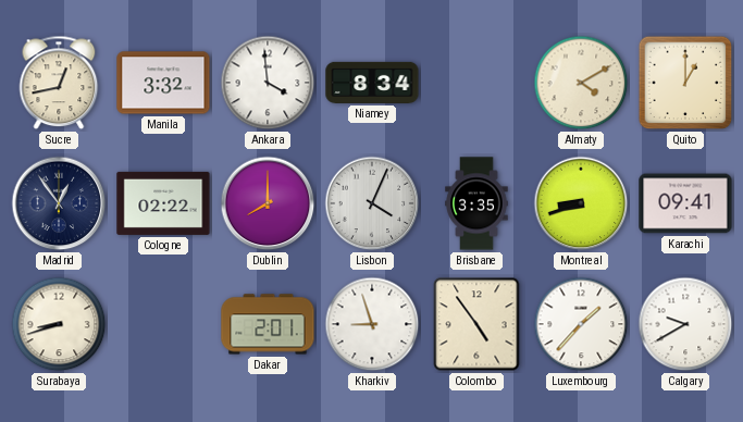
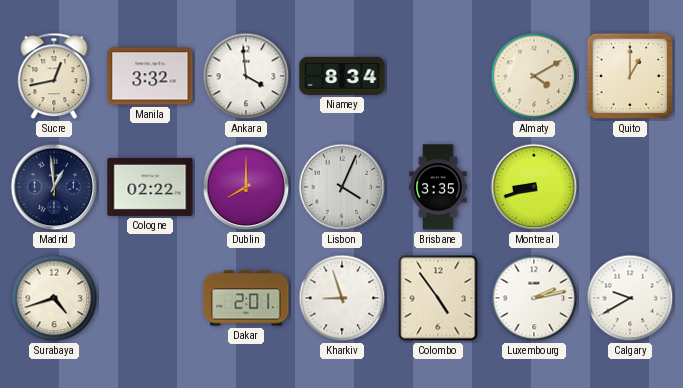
Madrid: 12:54 -> 12:59 (54, 187)
Karachi: 09:41 -> none (685, 203)
Surabaya: 8:42 -> 4:42 (54, 298)
Luxembourg: 1:37 -> 2:13 (534, 298)
